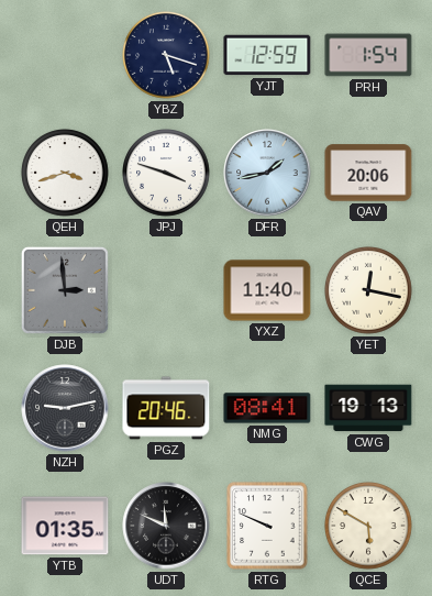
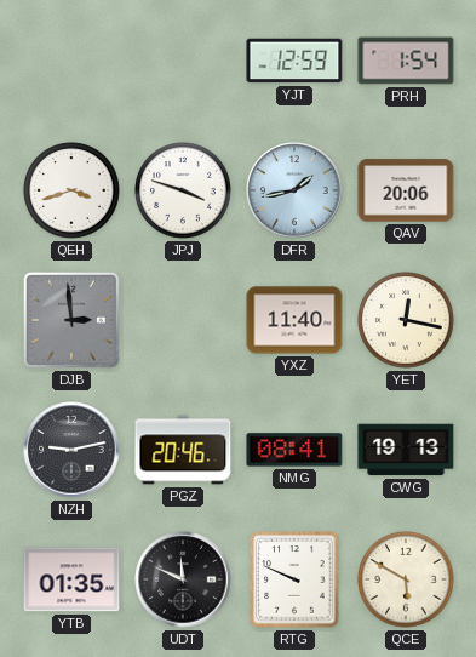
YBZ: 5:18 -> none (166, 55)
